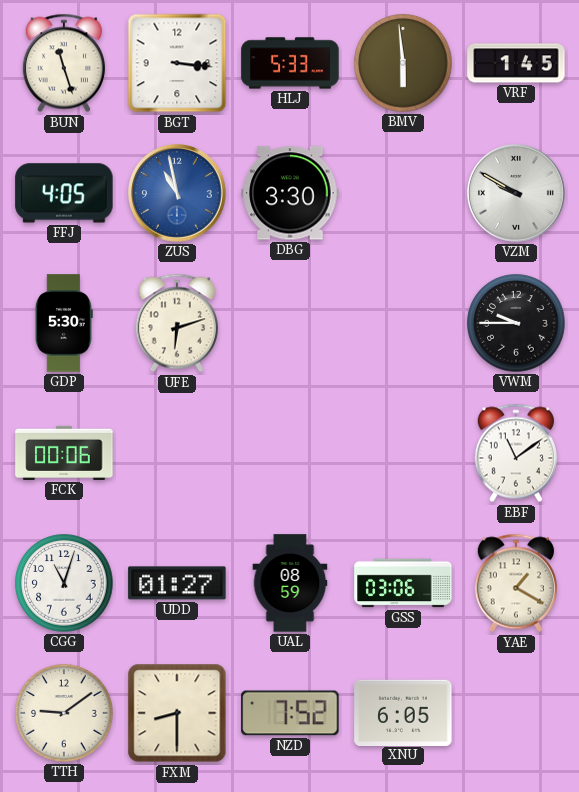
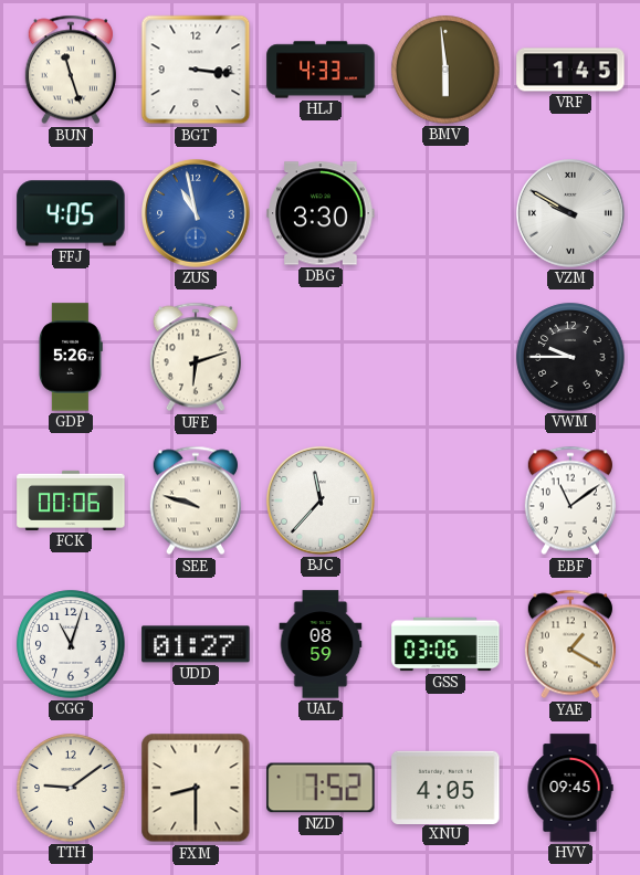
HLJ: 5:33 -> 4:33 (321, 70)
GDP: 5:30 -> 5:26 (72, 357)
SEE: none -> 9:48 (196, 500)
BJC: none -> 11:37 (322, 502)
XNU: 6:05 -> 4:05 (445, 787)
HVV: none -> 09:45 (570, 788)
